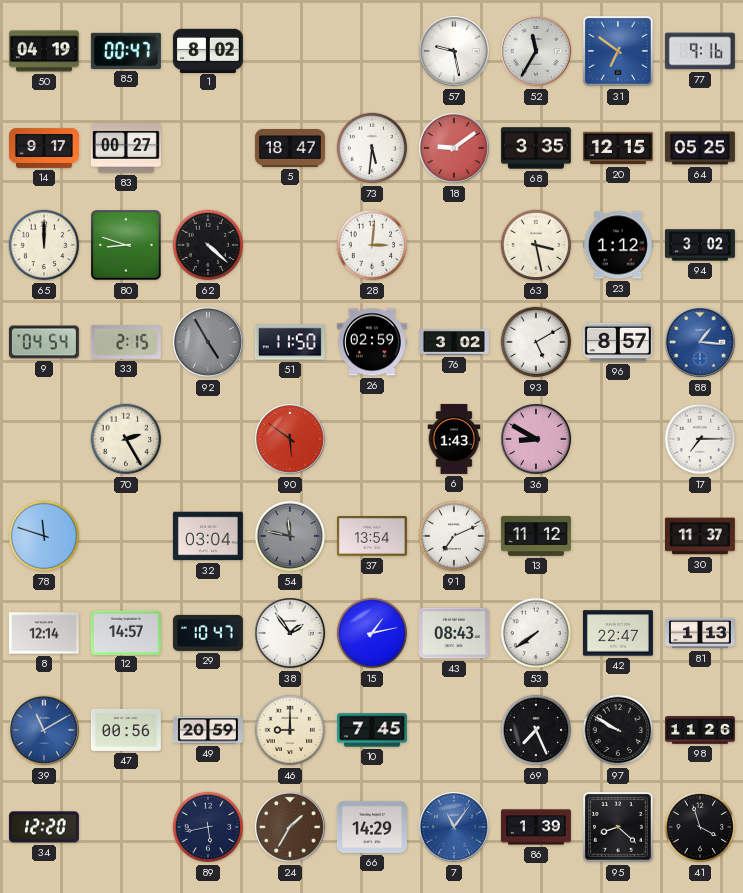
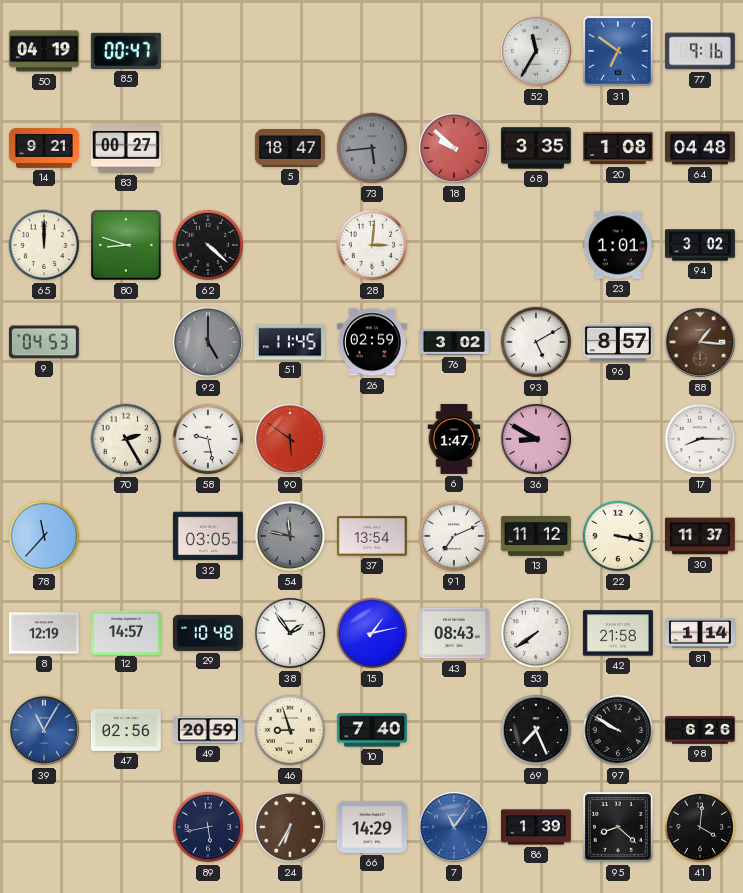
1: 8:02 -> none (208, 50)
57: 9:28 -> none (455, 52)
14: 9:17 -> 9:21 (44, 148)
73: 5:31 -> 5:44 (372, 148)
73 dial: white -> grey (372, 148)
18: 9:09 -> 9:52 (455, 149)
20: 12:15 -> 1:08 (618, 148)
64: 05:25 -> 04:48 (700, 148)
63: 3:28 -> none (536, 245)
23: 1:12 -> 1:01 (618, 245)
9: 04:54 -> 04:53 (44, 342)
33: 2:15 -> none (126, 342)
92: 4:55 -> 5:00 (209, 343)
51: 11:50 -> 11:45 (290, 342)
88 dial: blue -> brown (701, 343)
58: none -> 9:28 (208, 439)
6: 1:43 -> 1:47 (454, 439)
17: 7:15 -> 8:15 (700, 439)
78: 11:48 -> 11:37 (44, 536)
32: 03:04 -> 03:05 (208, 536)
22: none -> 3:17 (618, 536)
8: 12:14 -> 12:19 (44, 633)
29: 10:47 -> 10:48 (208, 633)
42: 22:47 -> 21:58 (618, 633)
81: 1:13 -> 1:14 (700, 633)
39: 11:10 -> 11:05 (45, 731)
47: 00:56 -> 02:56 (126, 730)
46: 9:00 -> 8:57 (290, 730)
10: 7:45 -> 7:40 (372, 730)
98: 11:26 -> 6:26 (700, 730)
34: 12:20 -> none (44, 827)
24: 1:35 -> 6:35 (291, 828)
41: 3:57 -> 4:01 (700, 827)
